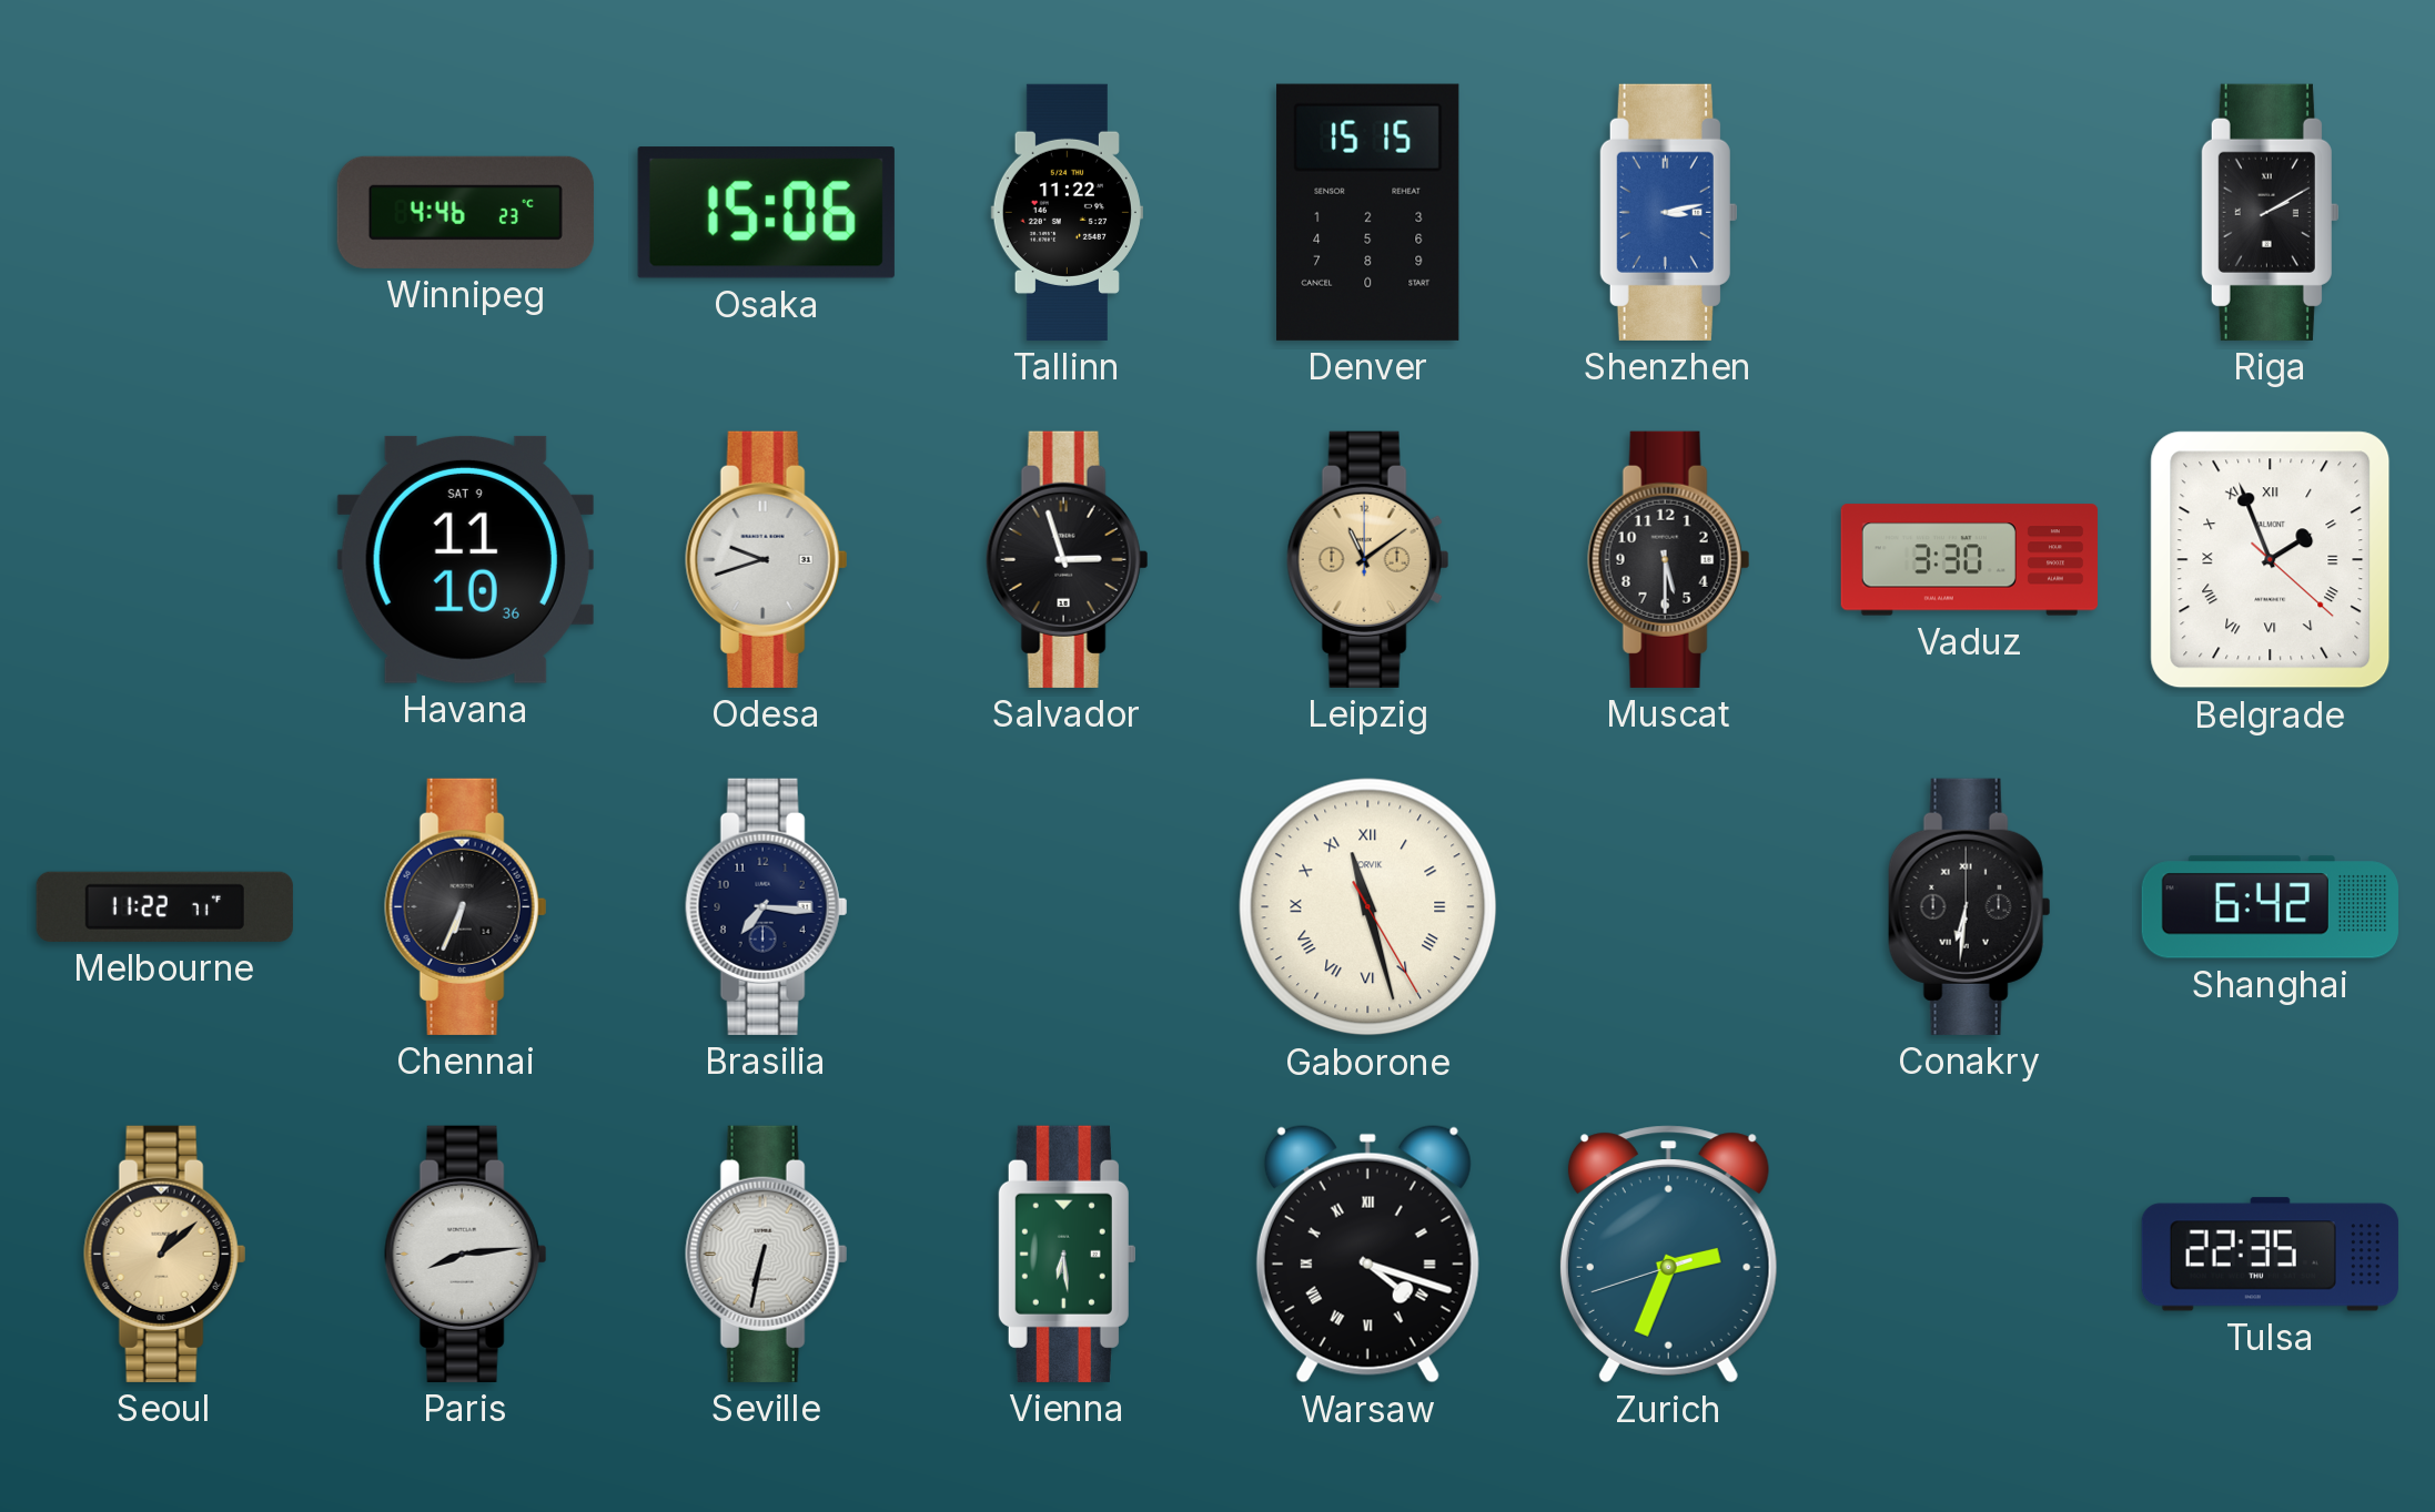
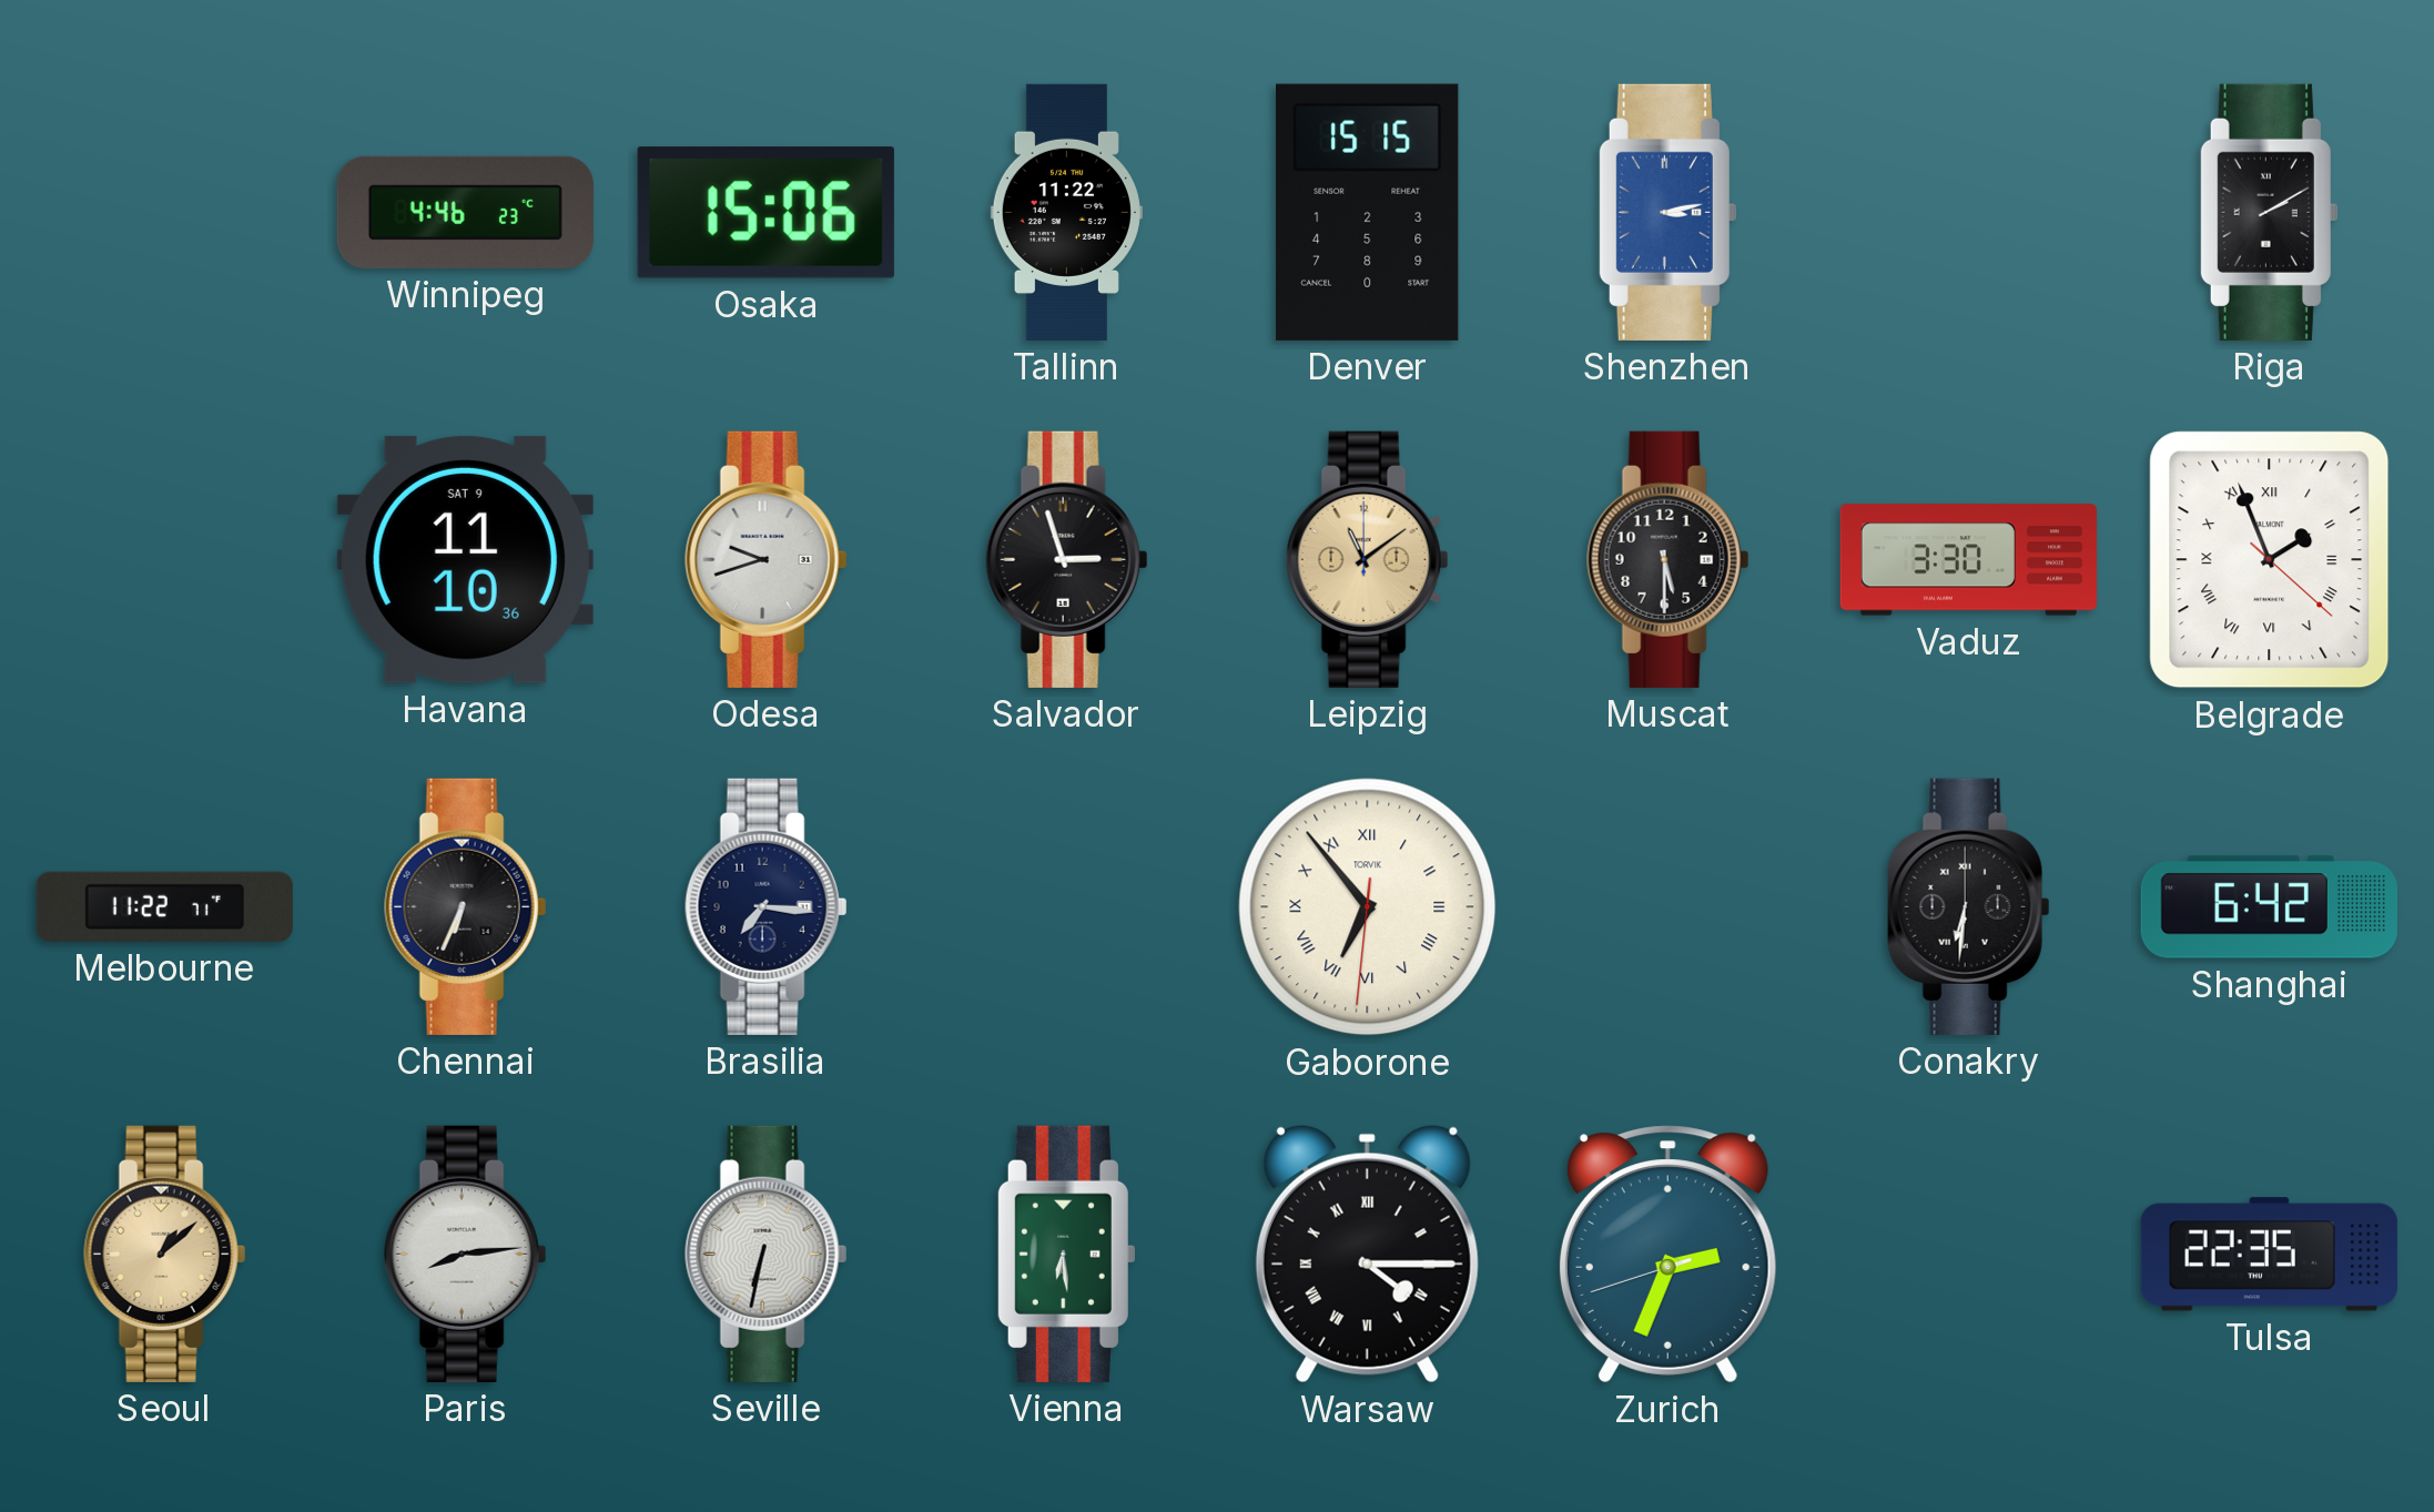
Gaborone: 11:27 -> 6:53 (1368, 907)
Warsaw: 4:18 -> 4:15 (1367, 1254)
